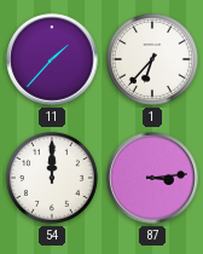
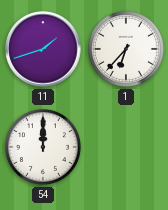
11: 1:37 -> 1:42 (43, 49)
87: 3:14 -> none (152, 178)
